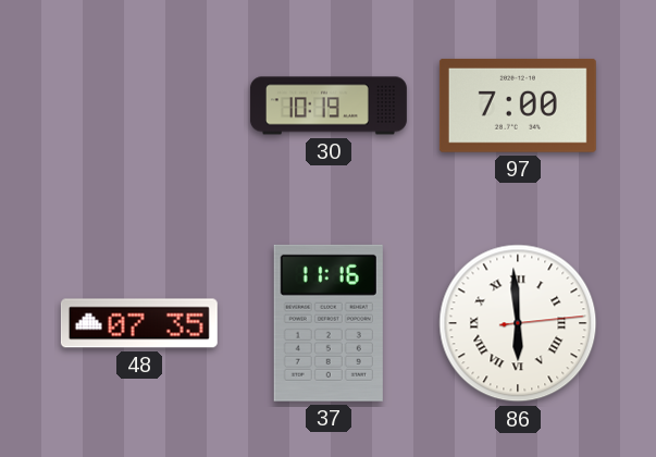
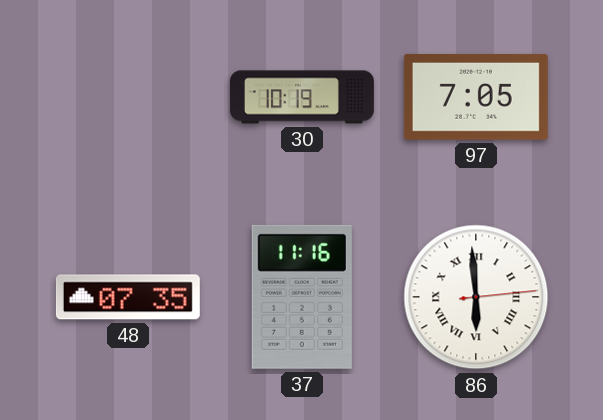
97: 7:00 -> 7:05 (476, 97)
